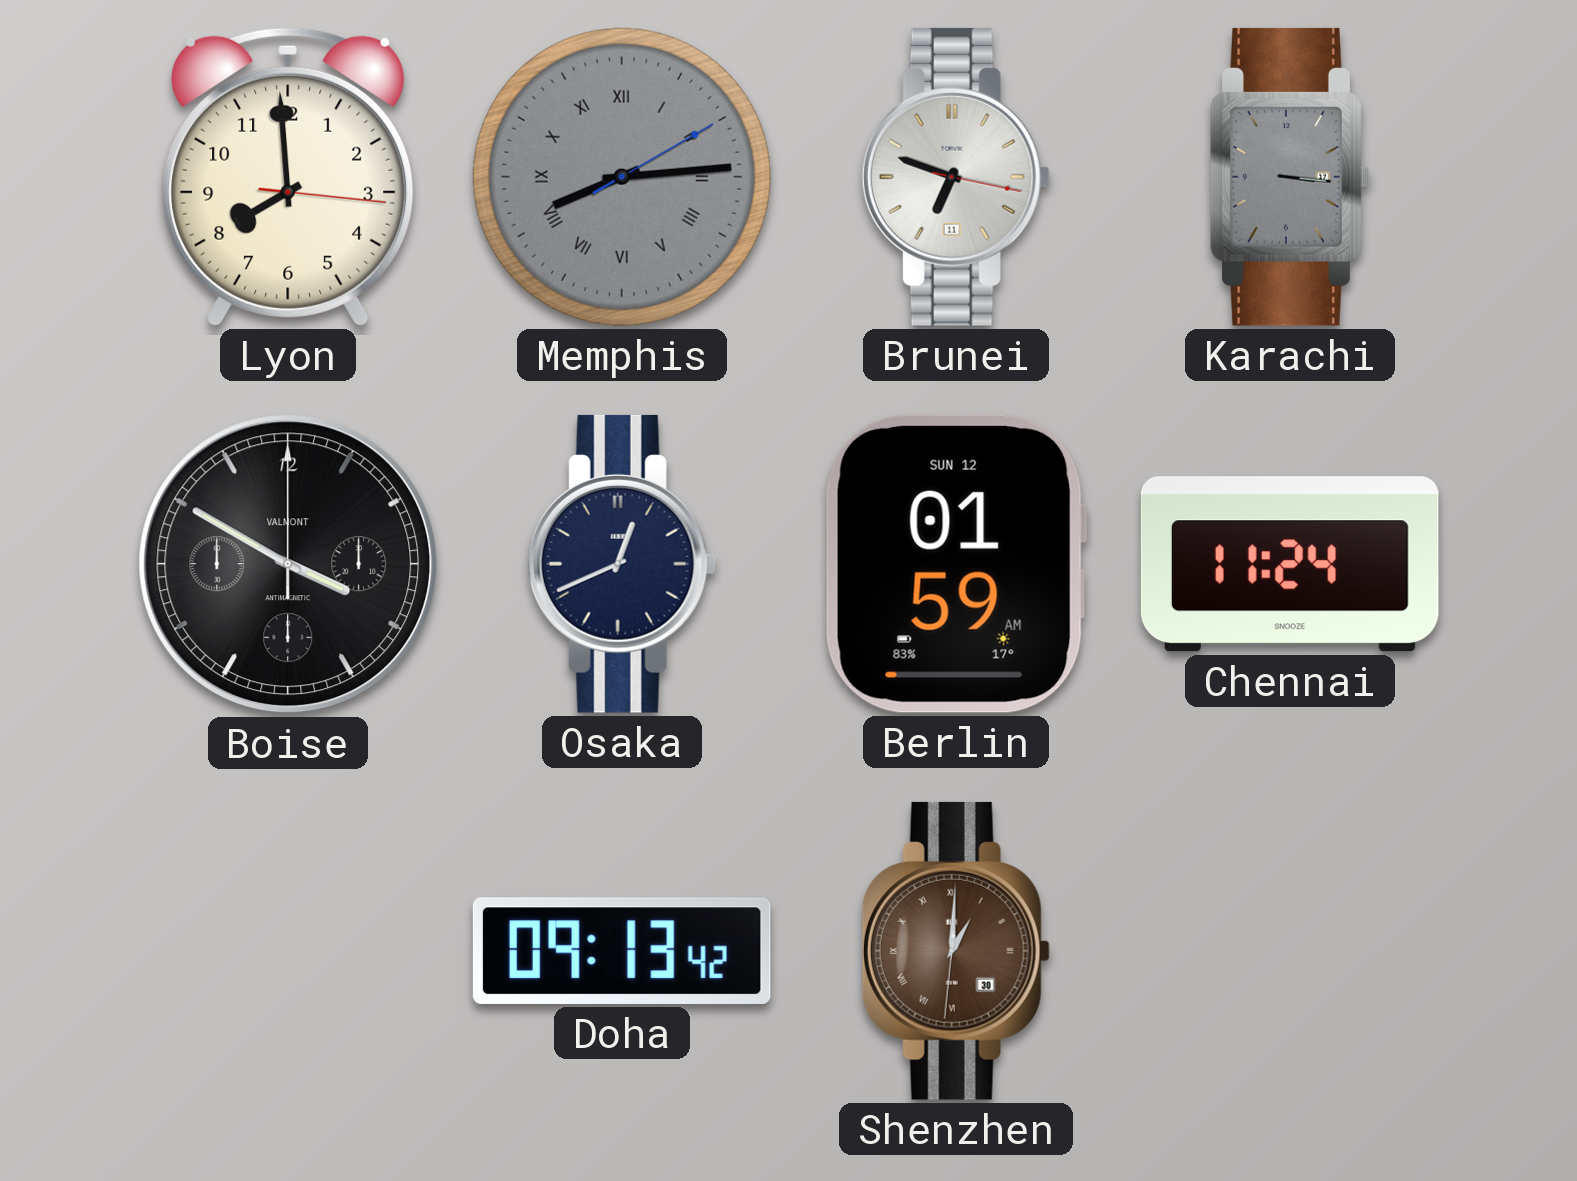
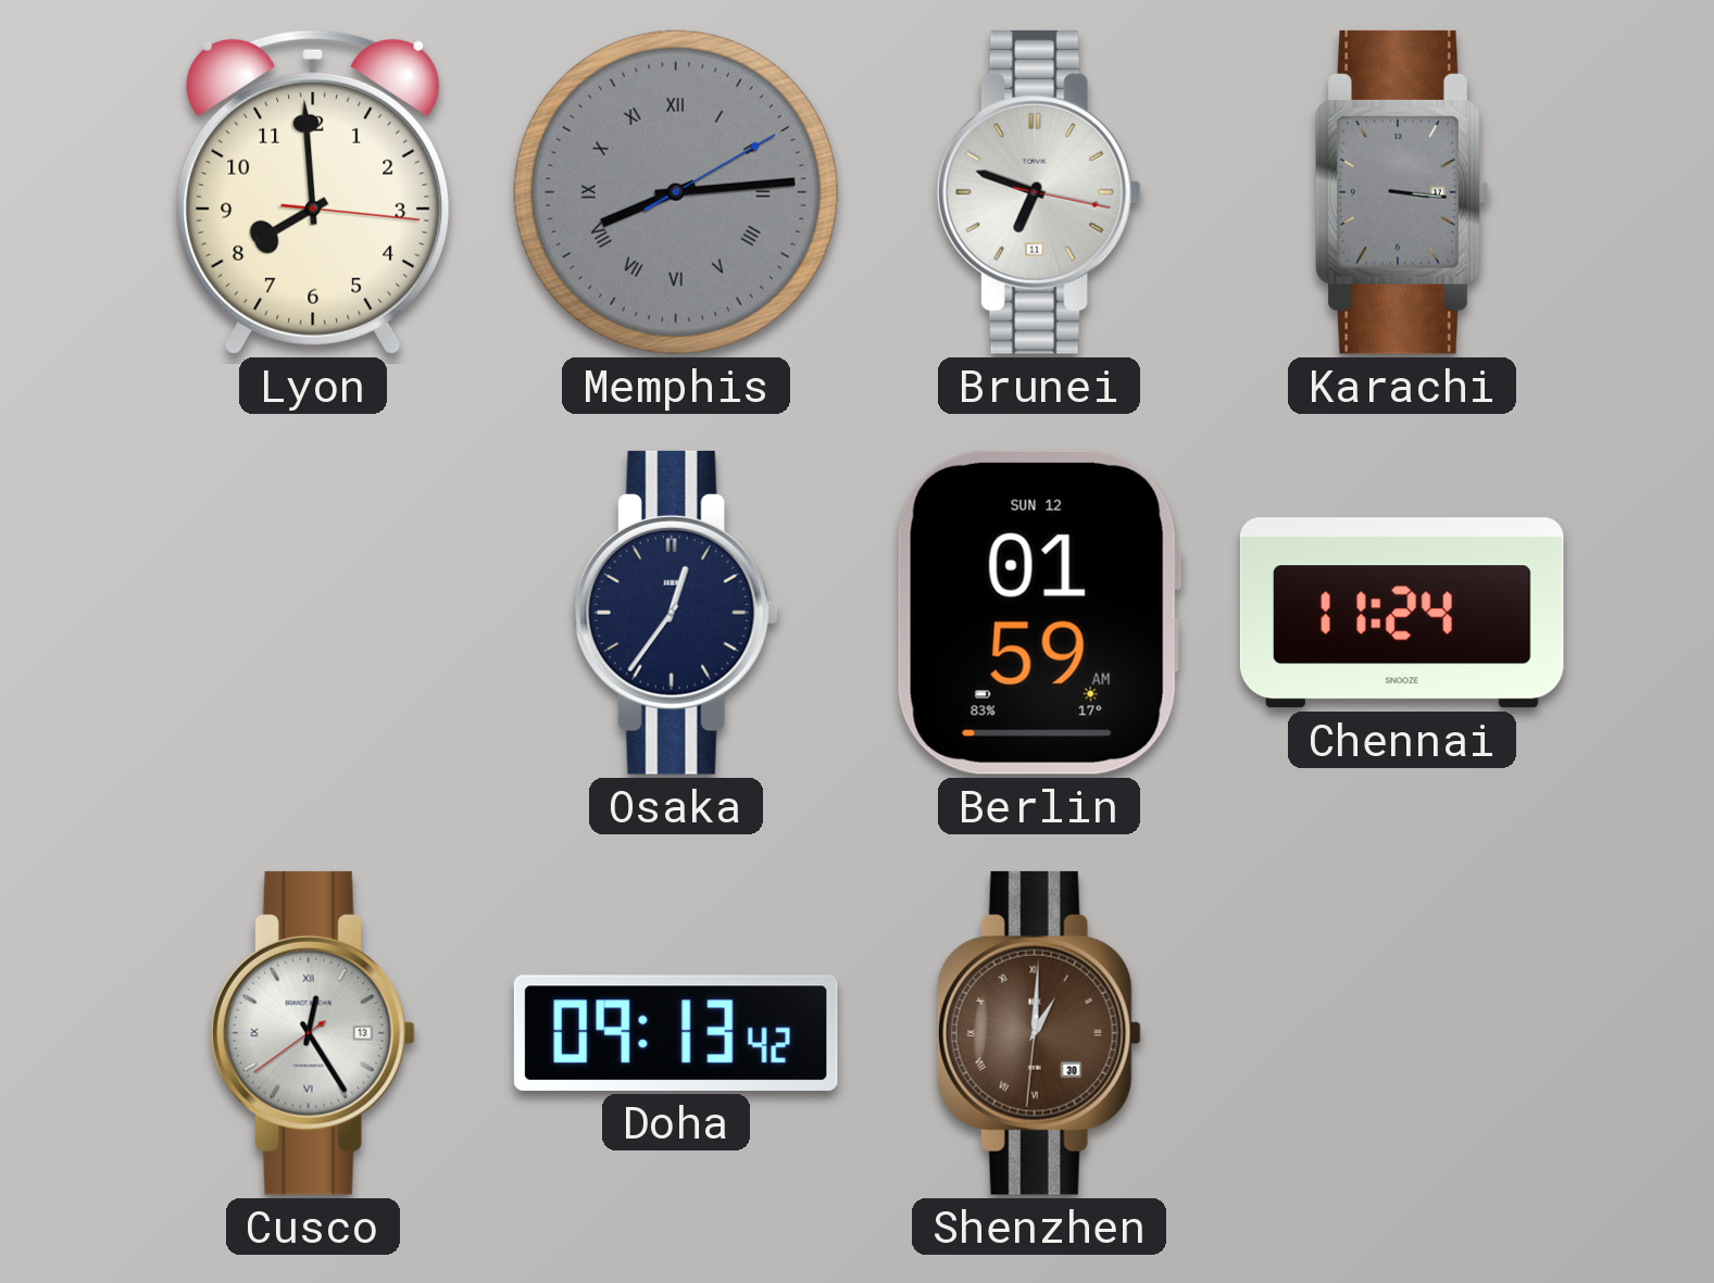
Boise: 3:50 -> none (288, 564)
Osaka: 12:41 -> 12:36 (676, 613)
Cusco: none -> 12:24 (313, 1033)
